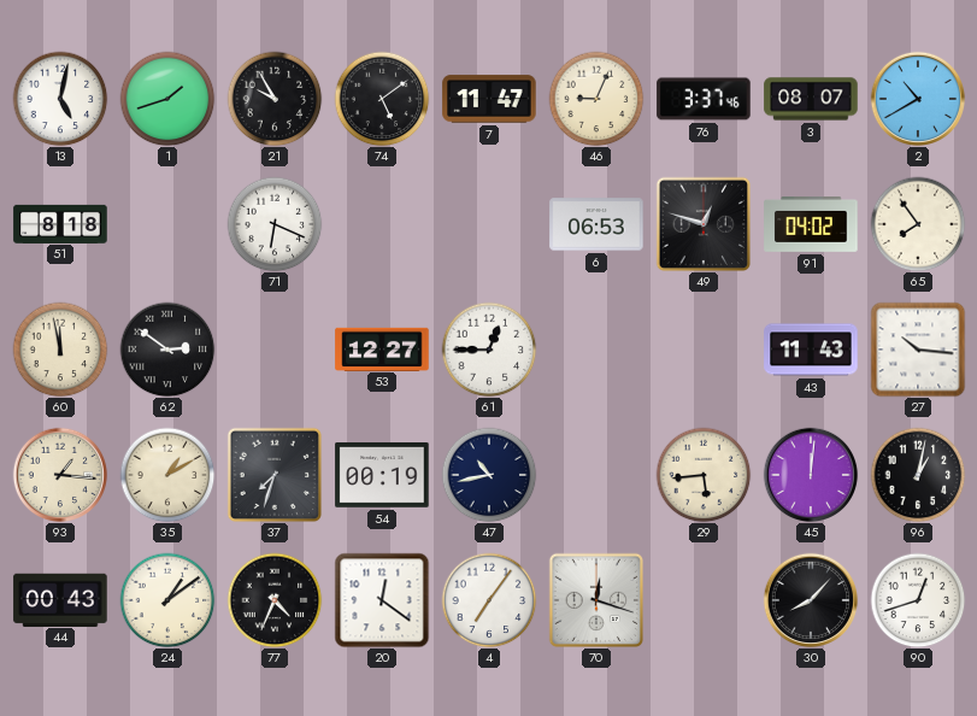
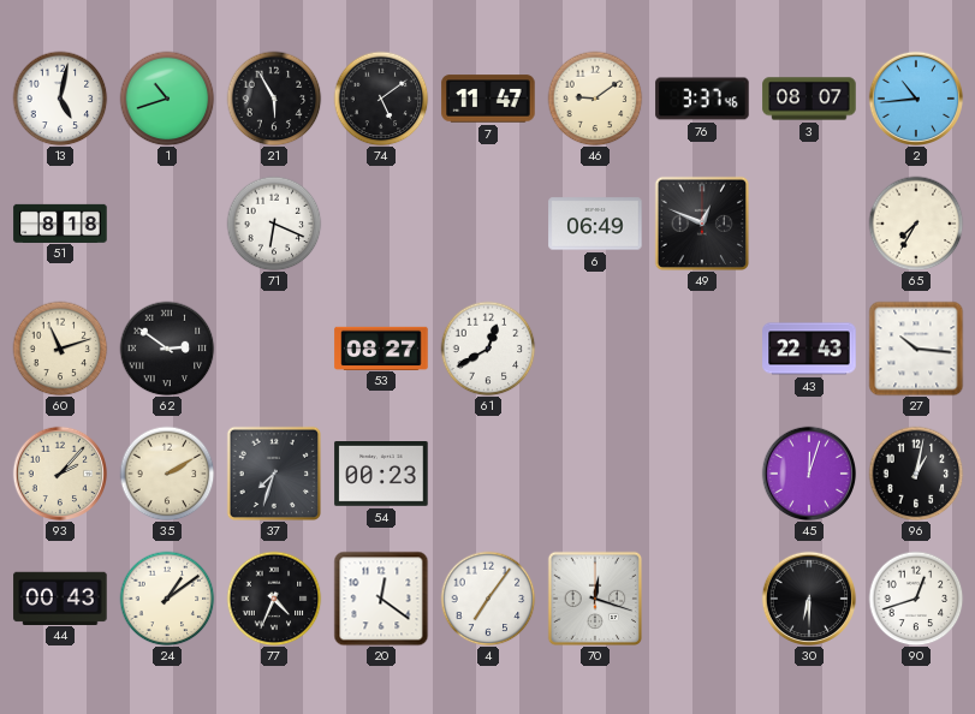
1: 1:42 -> 10:42 (167, 99)
21: 9:55 -> 5:55 (274, 99)
46: 9:04 -> 9:09 (595, 99)
2: 10:40 -> 10:44 (916, 99)
6: 06:53 -> 06:49 (595, 224)
49: 12:48 -> 12:49 (701, 222)
91: 04:02 -> none (811, 225)
65: 7:54 -> 7:35 (916, 224)
60: 11:58 -> 11:12 (60, 349)
53: 12:27 -> 08:27 (381, 347)
61: 12:45 -> 12:40 (488, 349)
43: 11:43 -> 22:43 (809, 349)
93: 1:16 -> 2:07 (60, 474)
35: 1:10 -> 2:10 (167, 474)
54: 00:19 -> 00:23 (381, 475)
47: 10:43 -> none (489, 475)
29: 5:44 -> none (704, 475)
45: 12:01 -> 12:03 (809, 474)
30: 8:07 -> 6:30 (809, 599)
